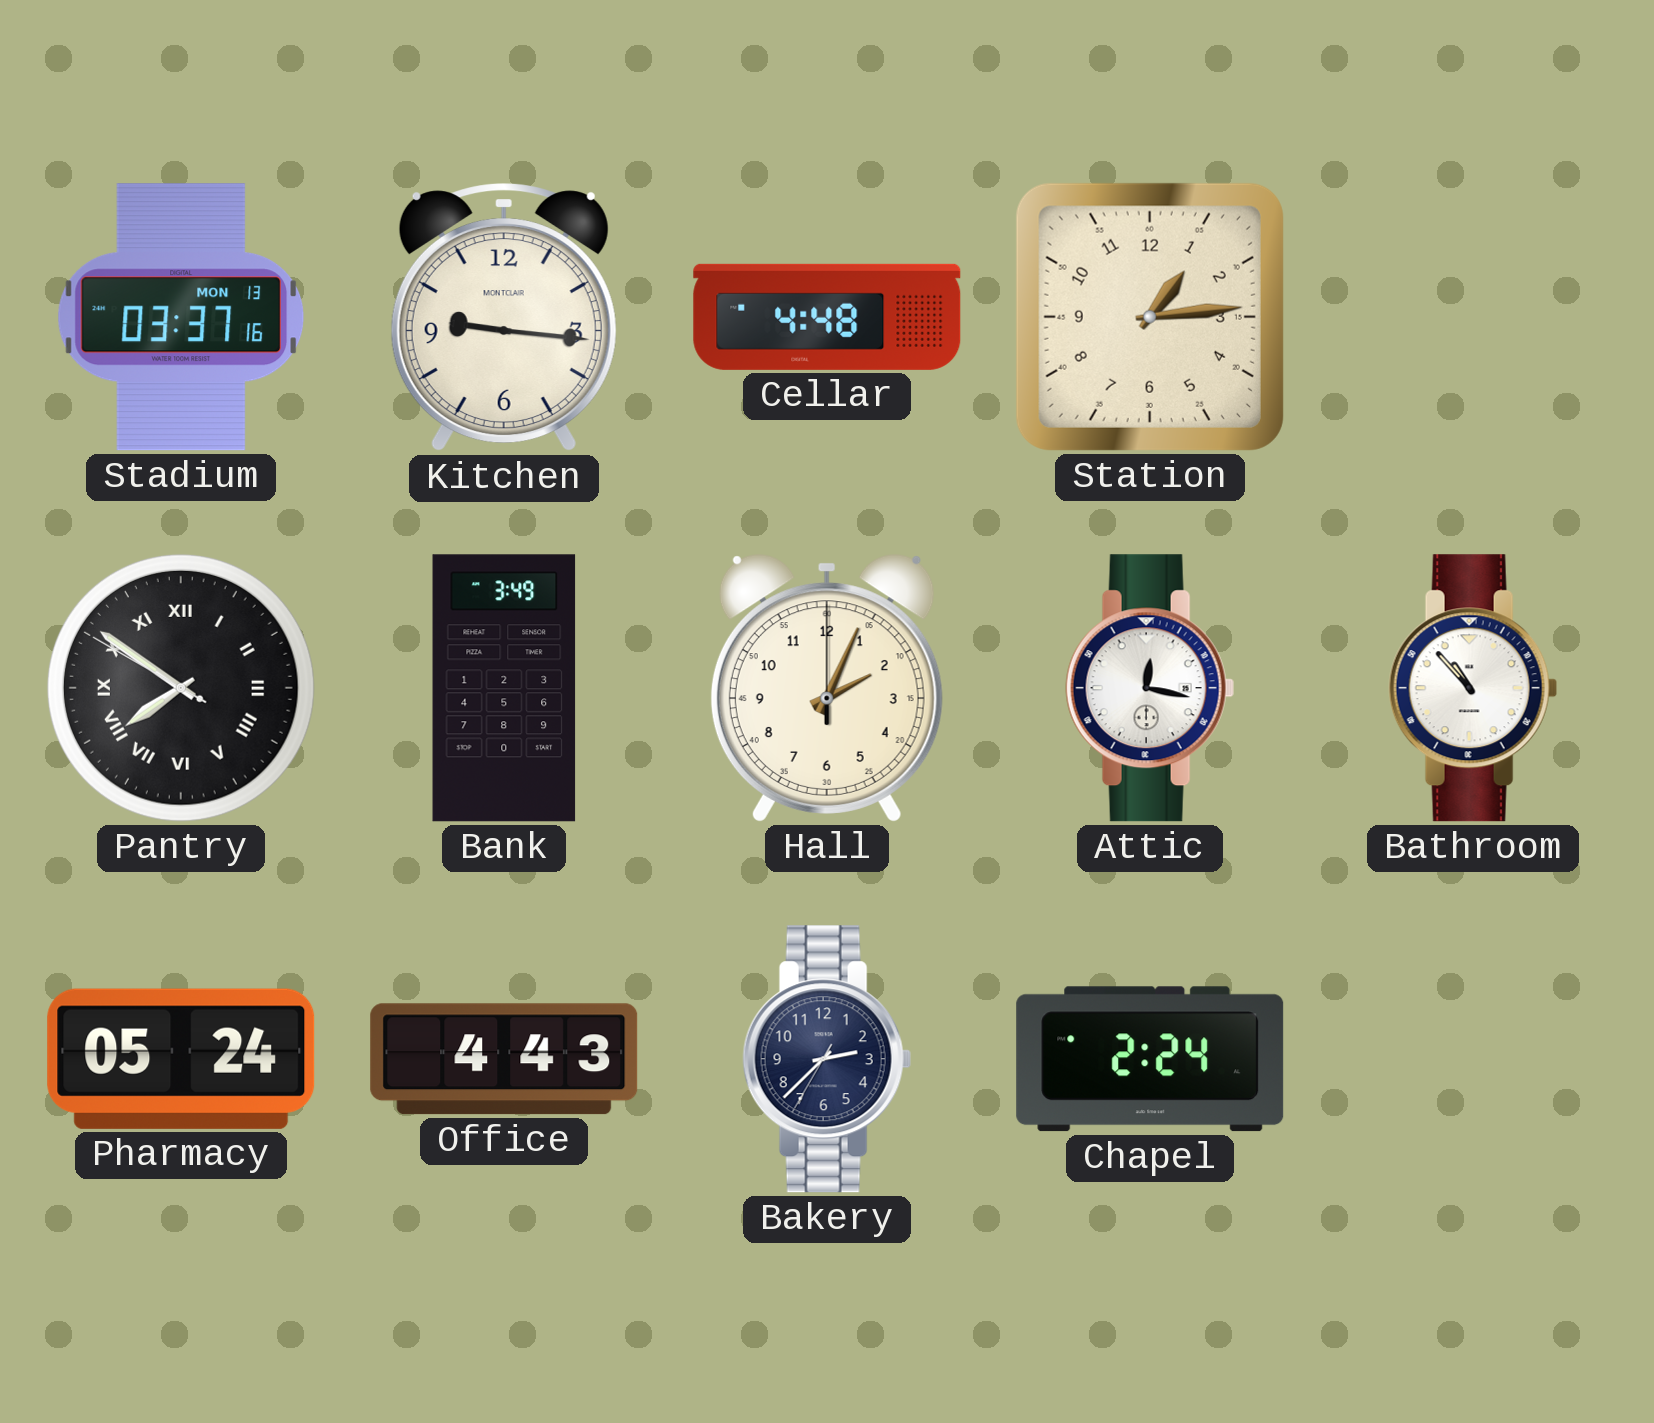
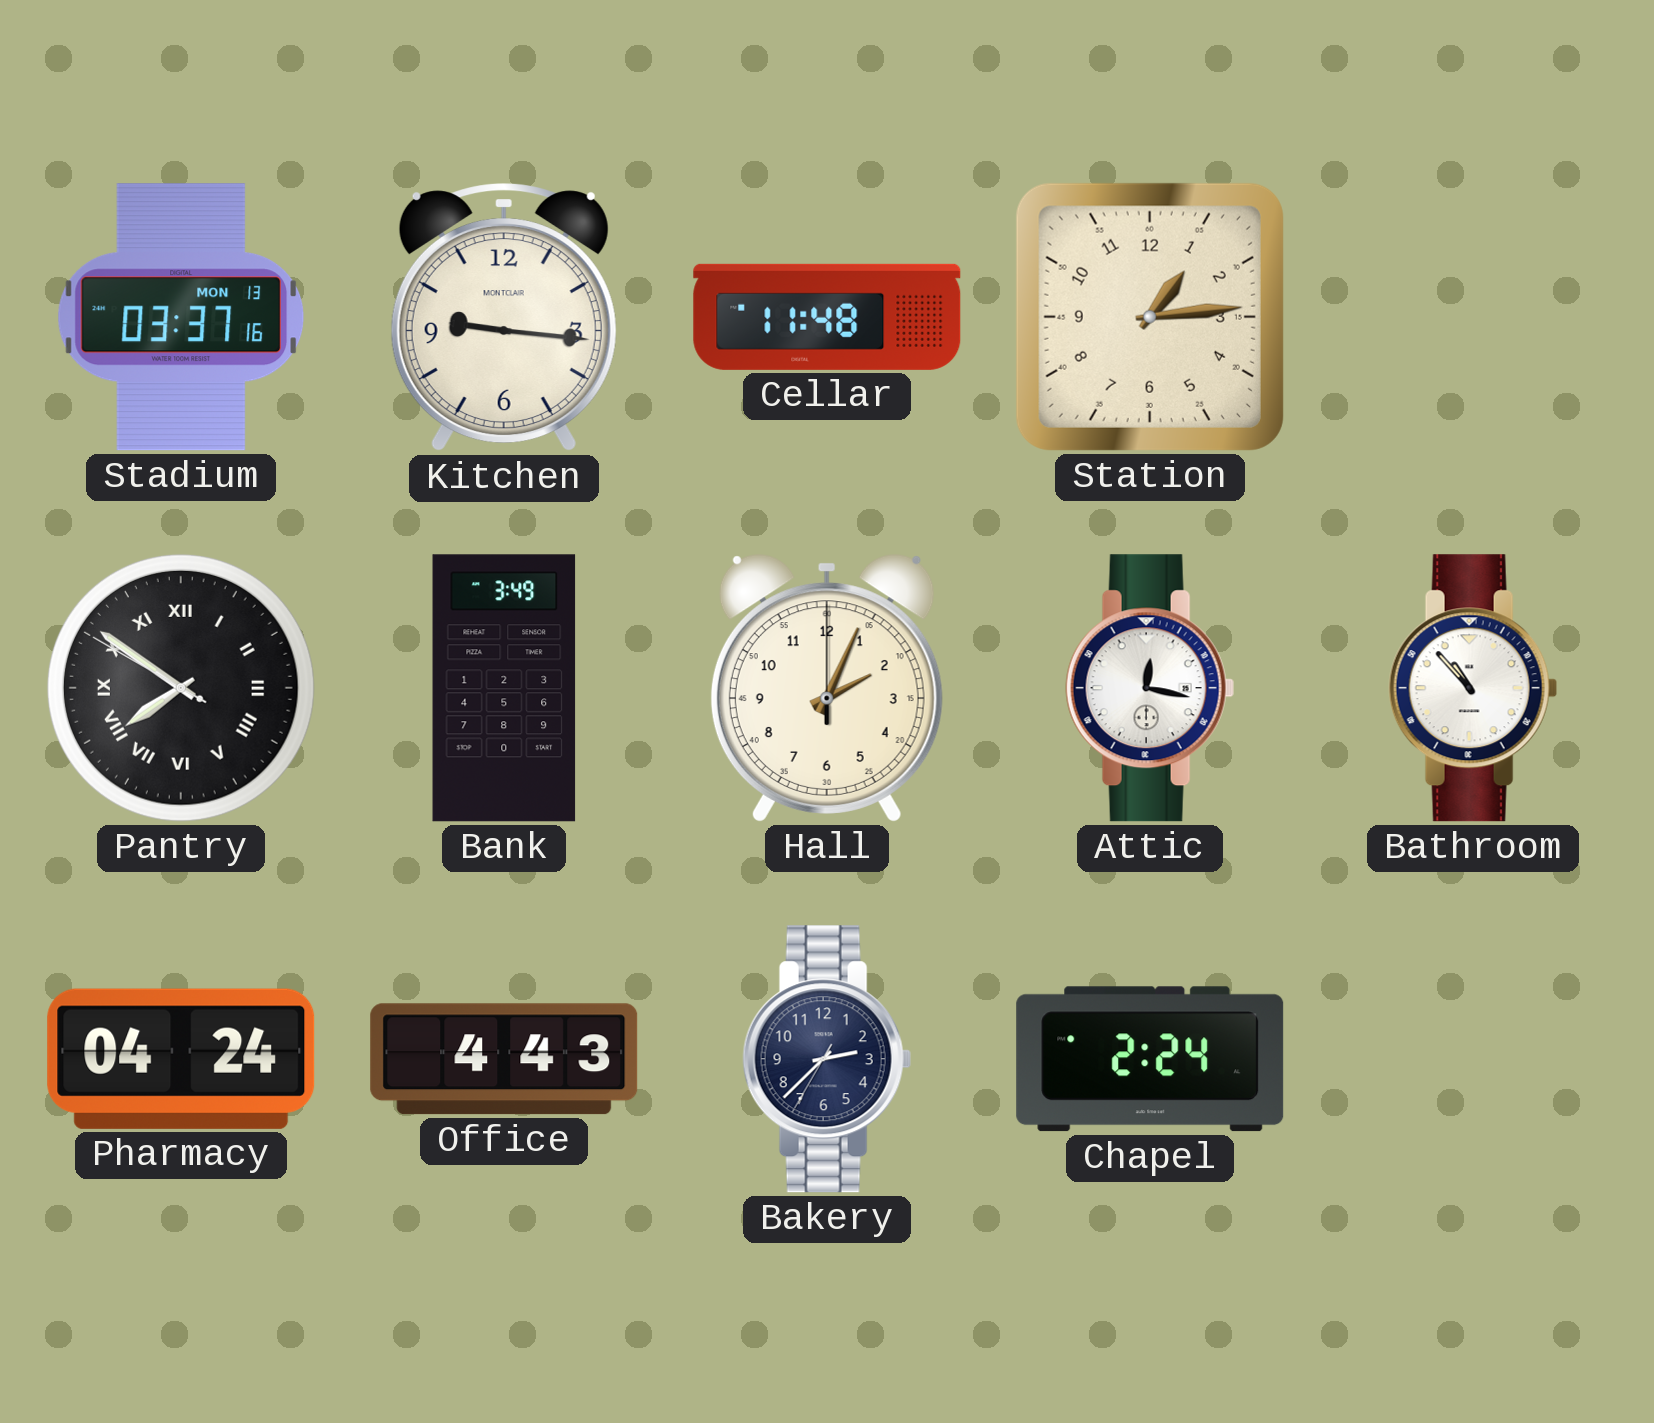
Cellar: 4:48 -> 11:48 (827, 317)
Pharmacy: 05:24 -> 04:24 (181, 1059)
